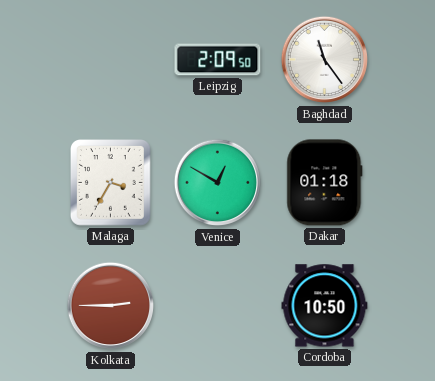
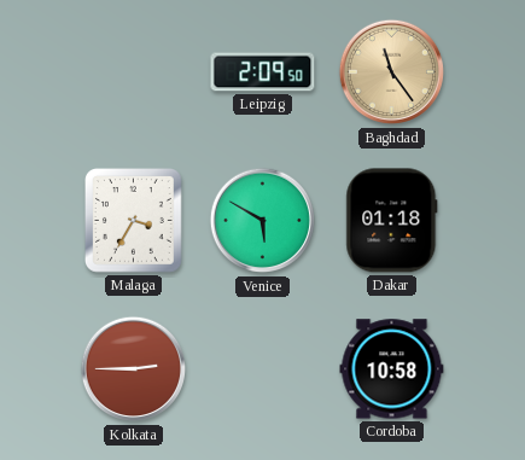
Baghdad dial: white -> champagne (392, 72)
Venice: 12:50 -> 5:50 (263, 221)
Cordoba: 10:50 -> 10:58 (392, 369)
